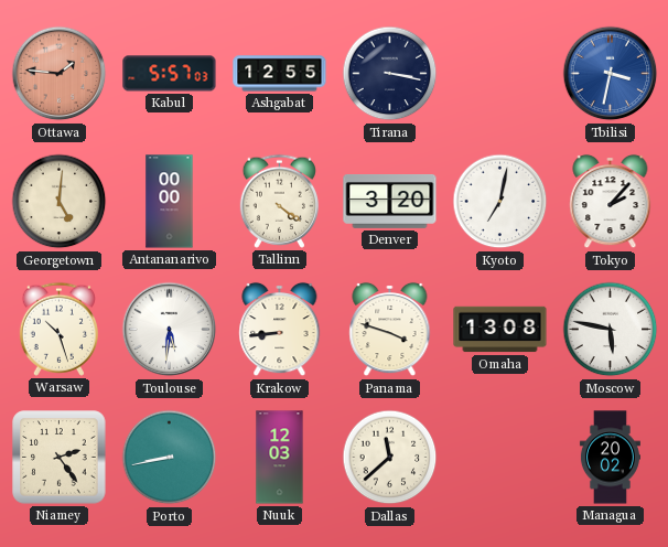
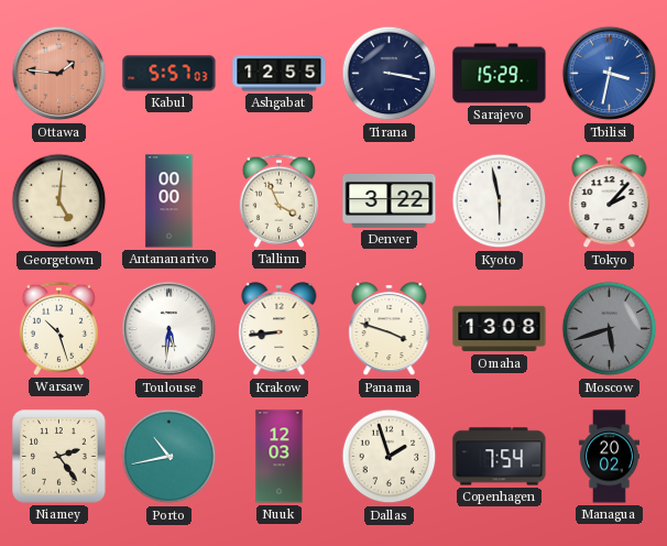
Sarajevo: none -> 15:29 (500, 74)
Tallinn: 4:21 -> 3:56 (278, 200)
Denver: 3:20 -> 3:22 (390, 201)
Kyoto: 7:02 -> 5:58 (500, 201)
Moscow: 5:47 -> 5:42 (610, 329)
Moscow dial: white -> grey (610, 329)
Porto: 8:43 -> 10:43 (170, 457)
Dallas: 11:38 -> 1:57 (390, 457)
Copenhagen: none -> 7:54 (500, 457)
